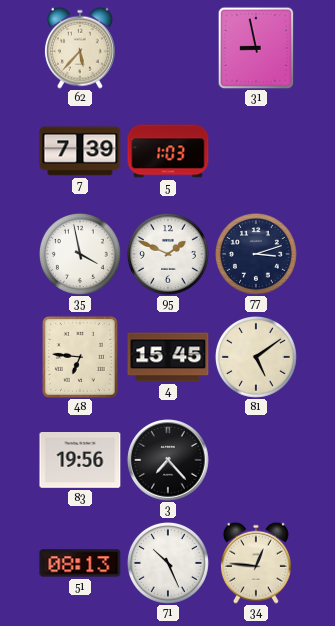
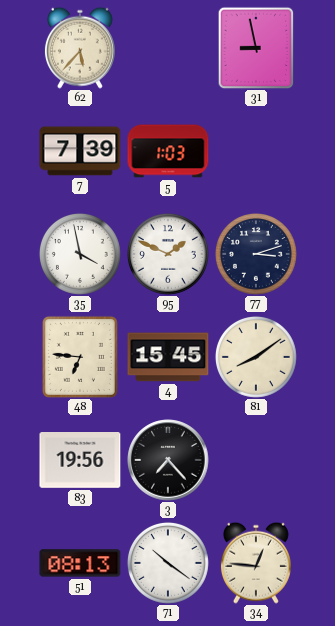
81: 5:09 -> 8:09 (256, 357)
71: 10:26 -> 10:21 (168, 563)
